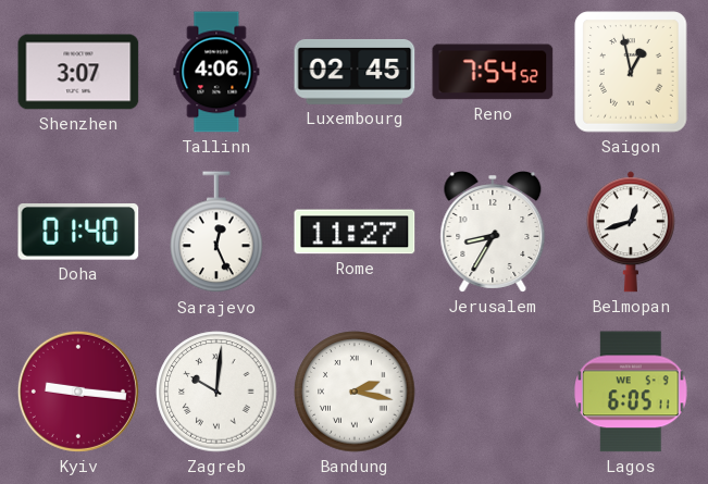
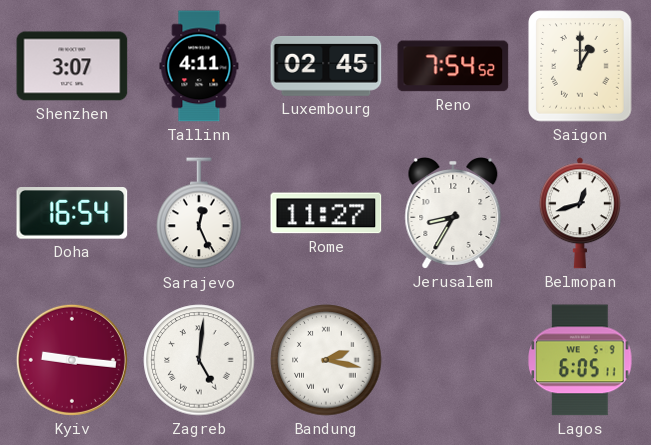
Tallinn: 4:06 -> 4:11 (199, 66)
Saigon: 12:58 -> 1:00 (580, 66)
Doha: 01:40 -> 16:54 (72, 213)
Zagreb: 10:01 -> 5:01 (199, 360)
